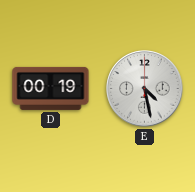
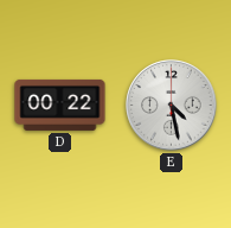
D: 00:19 -> 00:22 (60, 104)
